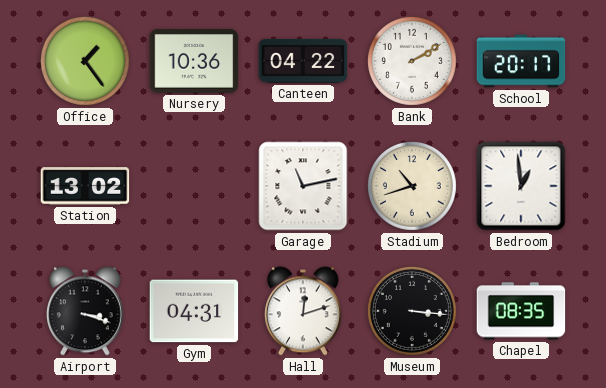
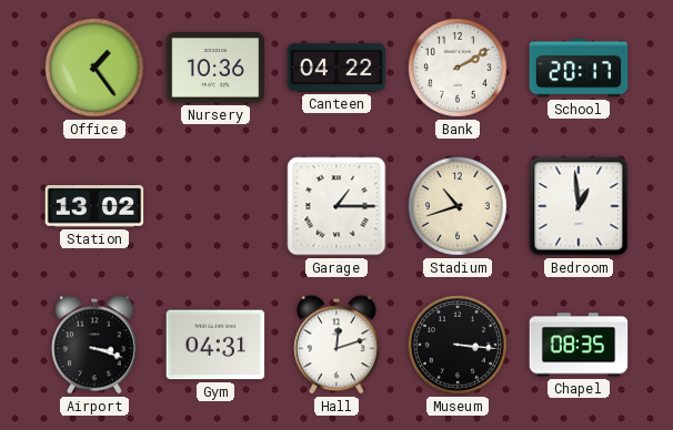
Garage: 11:13 -> 1:15 (336, 206)
